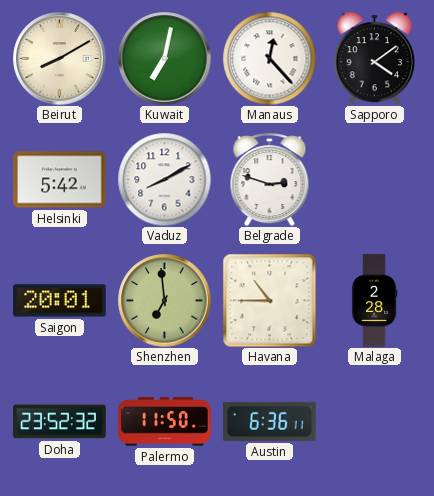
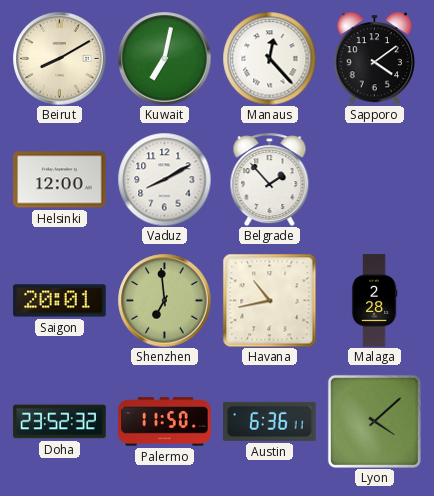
Helsinki: 5:42 -> 12:00 (60, 180)
Belgrade: 2:48 -> 1:53 (270, 179)
Havana: 10:45 -> 10:43 (269, 300)
Lyon: none -> 4:08 (374, 421)
